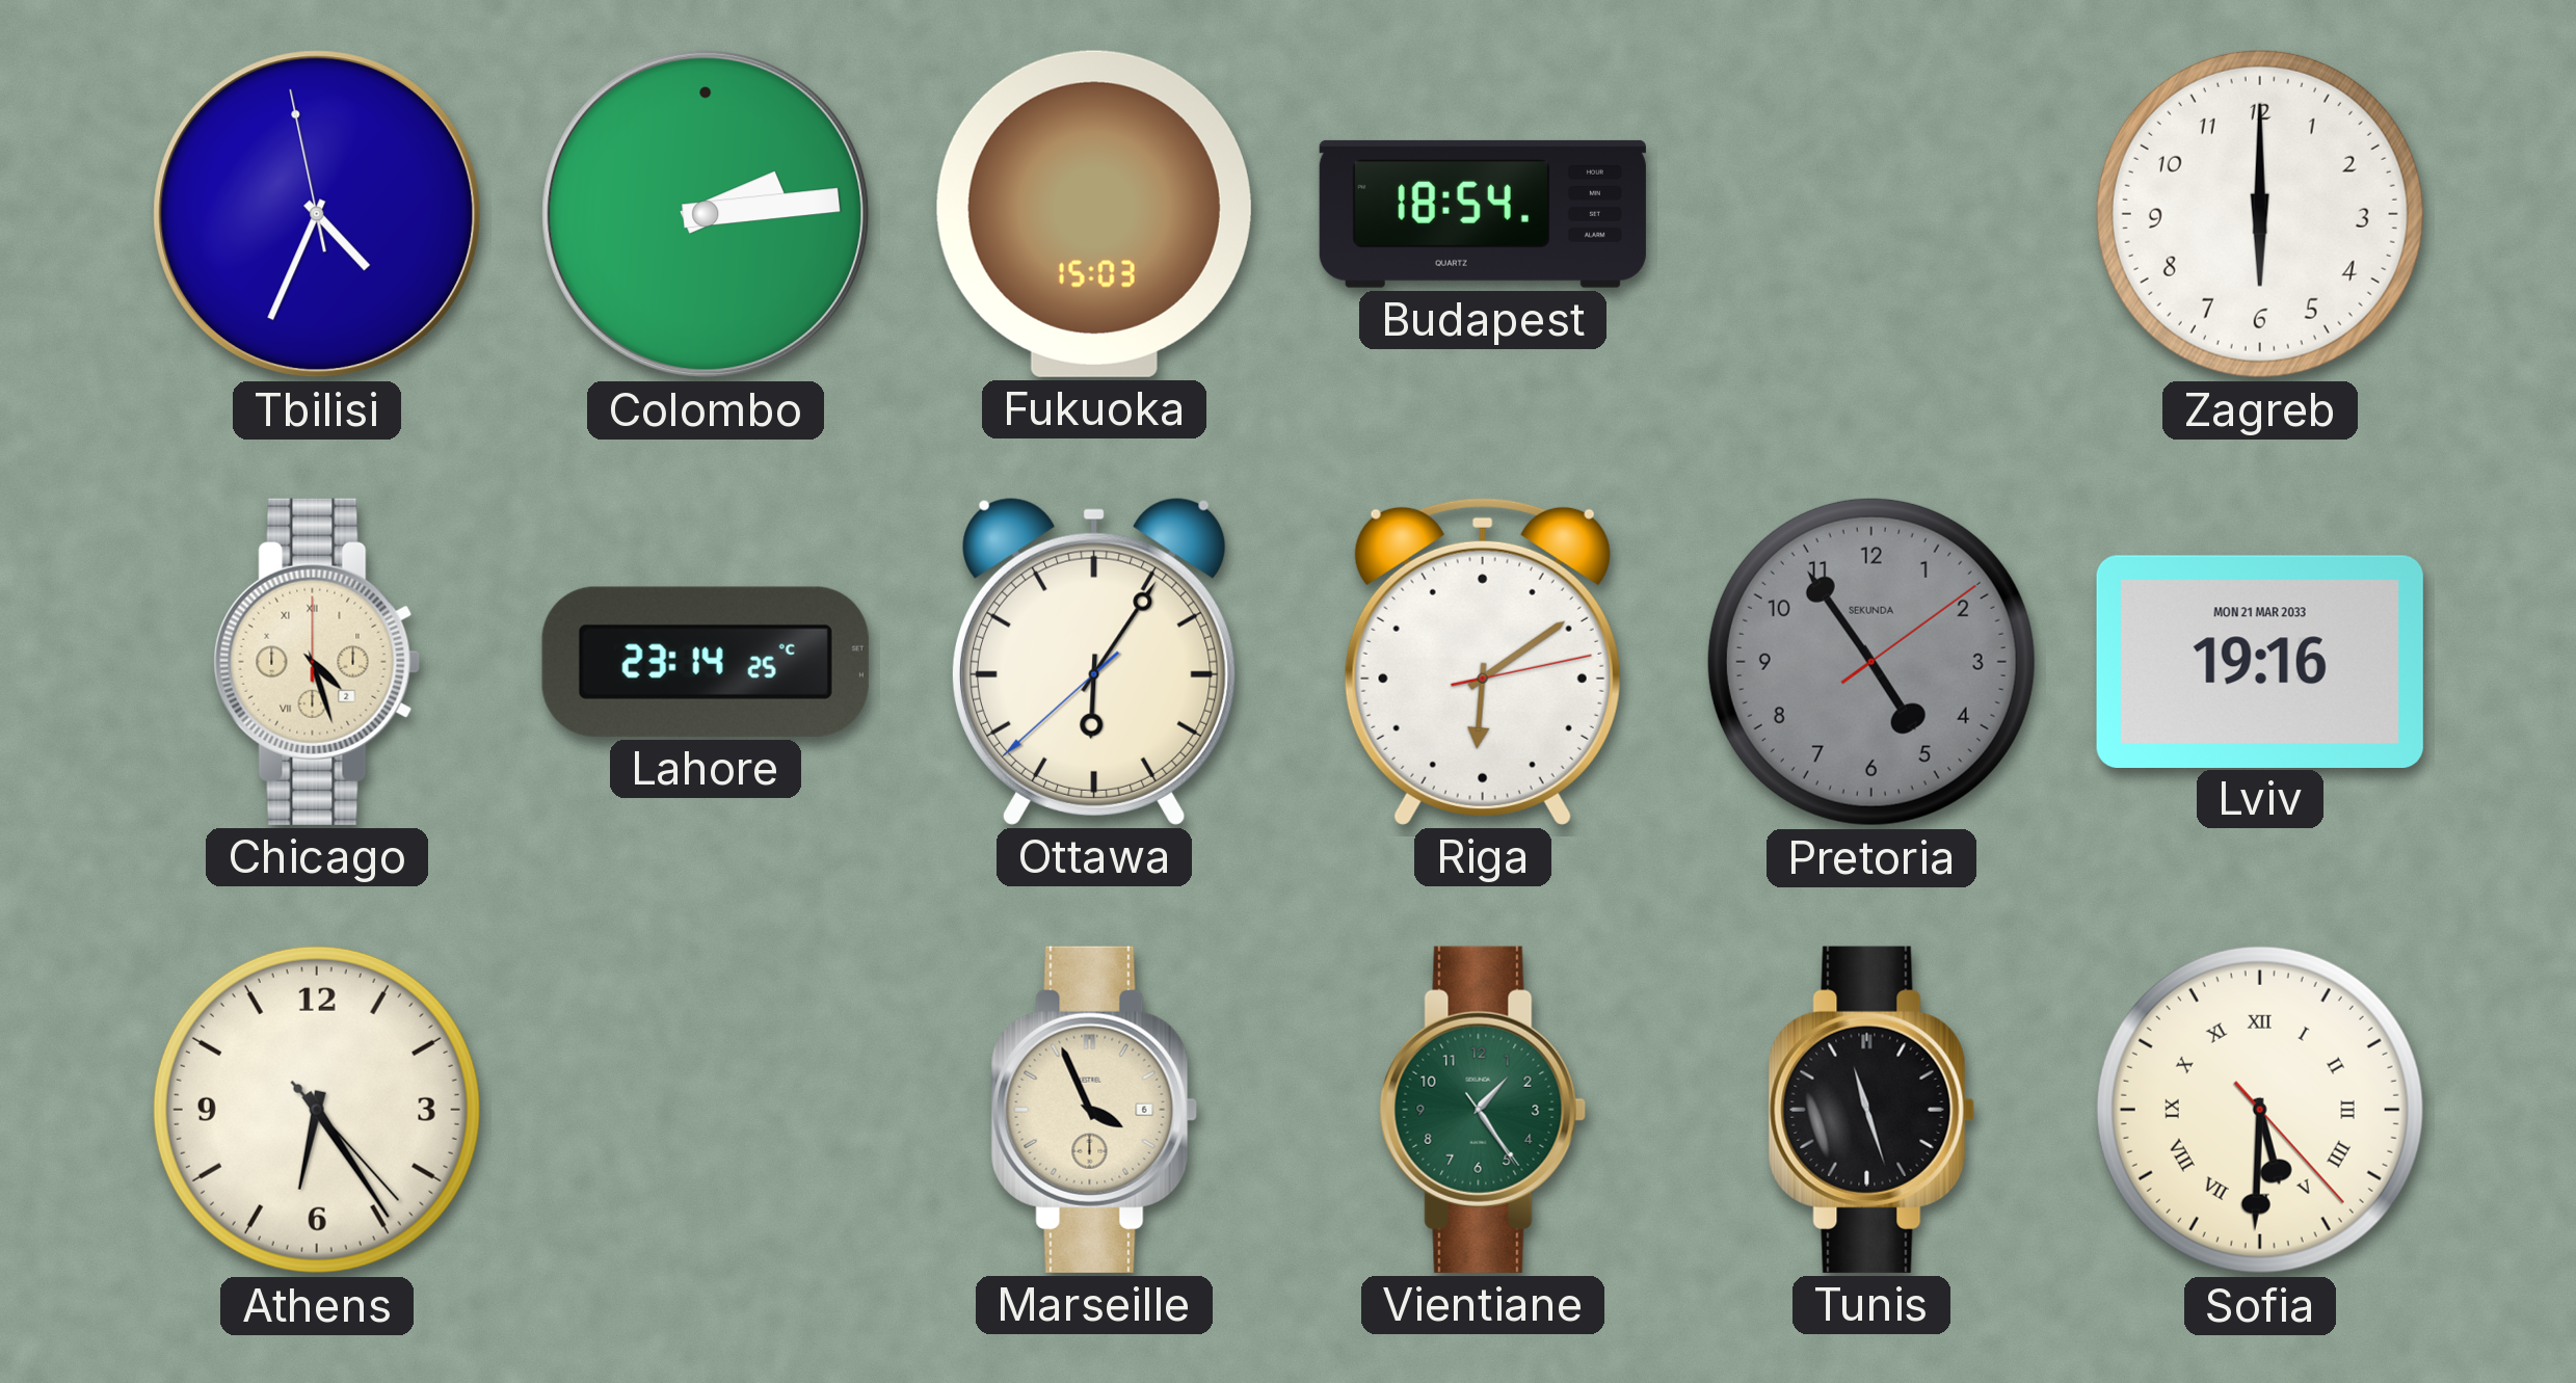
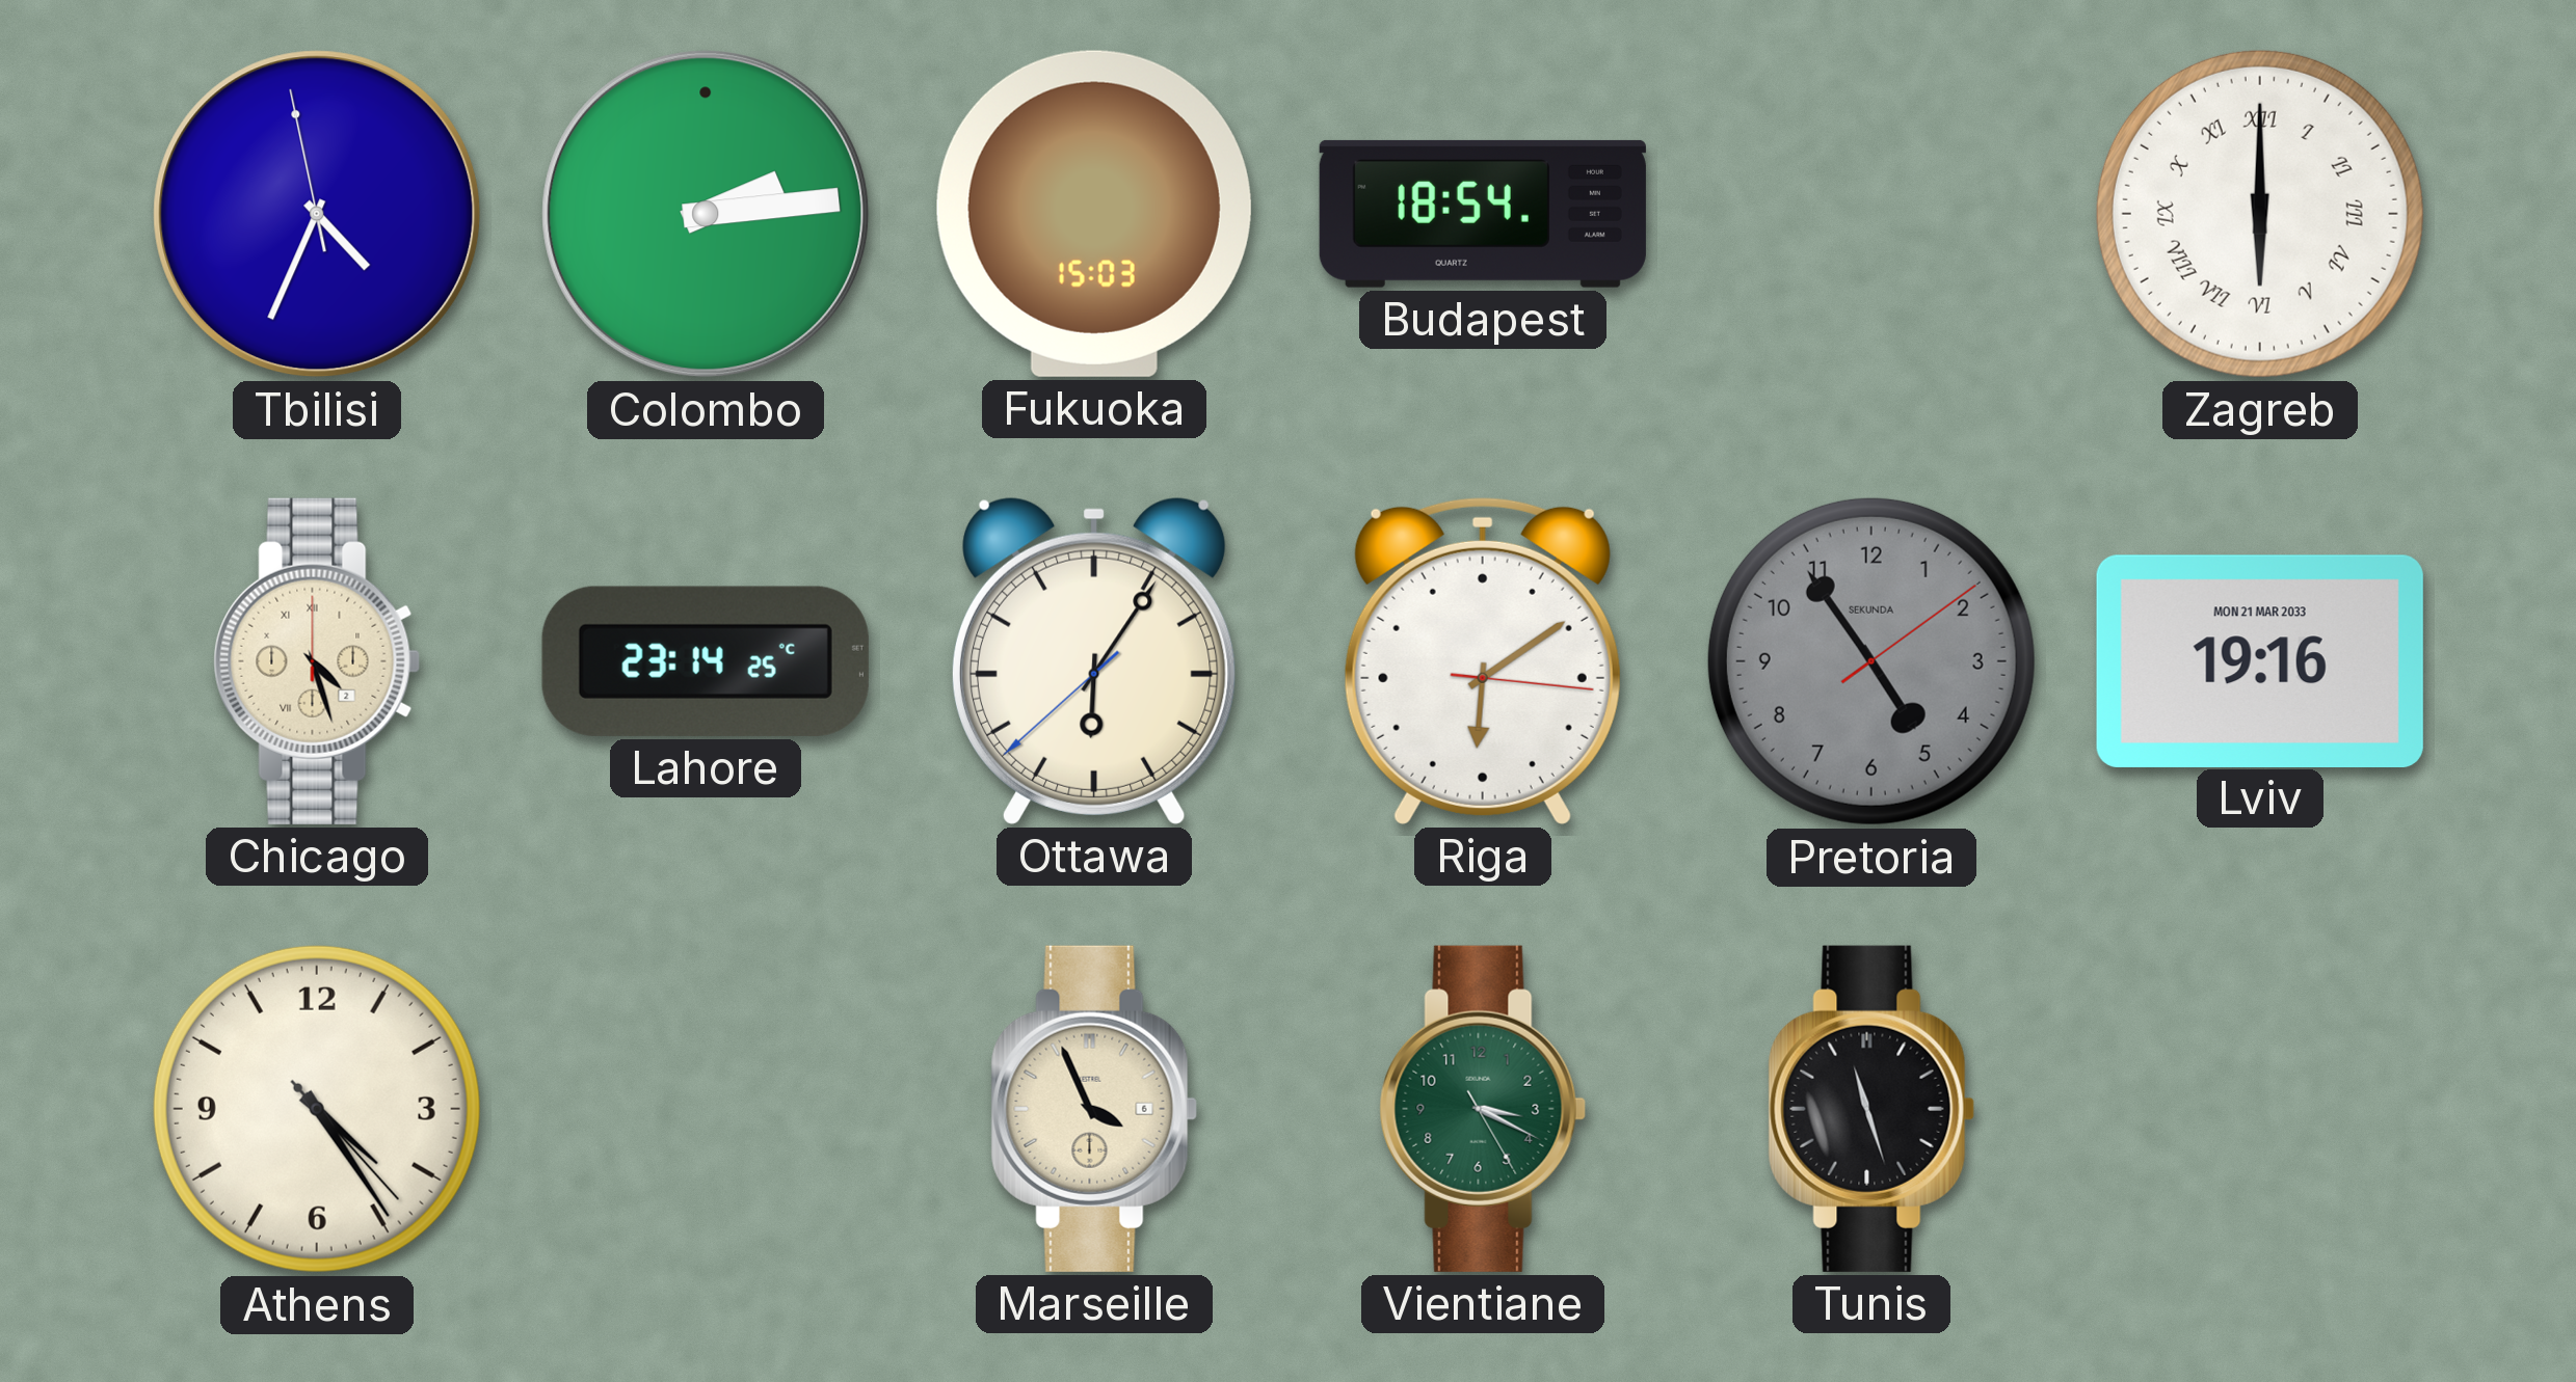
Zagreb numerals: Arabic -> Roman (2260, 214)
Riga: 6:09:13 -> 6:09:16 (1483, 660)
Athens: 6:24 -> 4:24 (317, 1109)
Vientiane: 1:24 -> 3:19 (1483, 1109)
Sofia: 5:30 -> none (2260, 1110)
